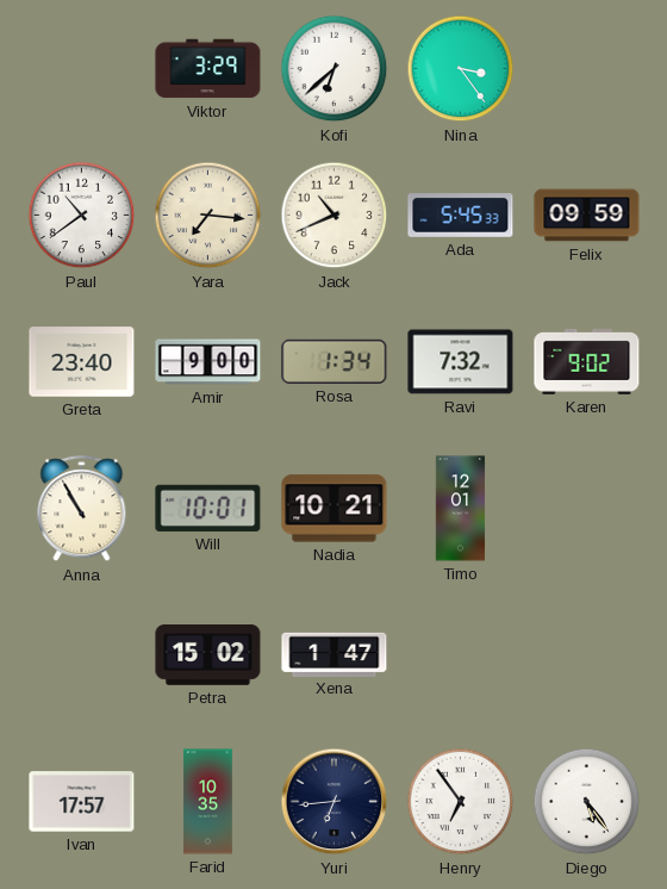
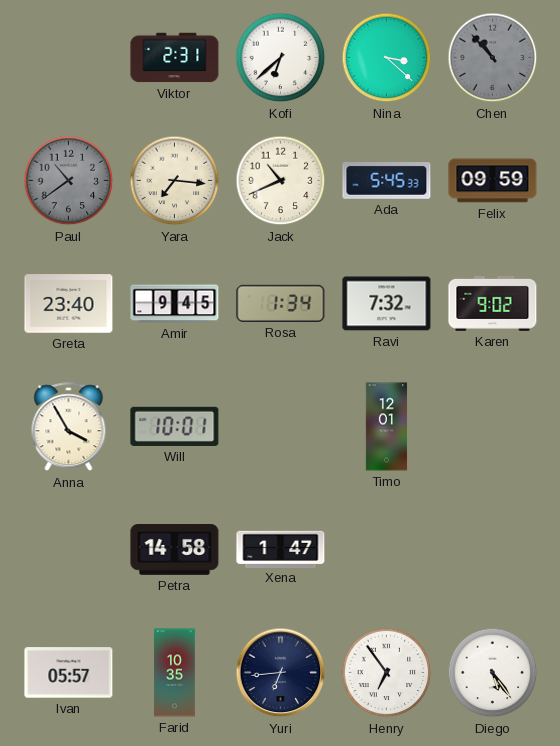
Viktor: 3:29 -> 2:31 (175, 58)
Nina: 3:24 -> 3:22 (387, 58)
Chen: none -> 10:53 (493, 58)
Paul dial: white -> grey (69, 181)
Amir: 9:00 -> 9:45 (175, 304)
Anna: 10:55 -> 3:55 (69, 427)
Nadia: 10:21 -> none (335, 509)
Petra: 15:02 -> 14:58 (175, 550)
Ivan: 17:57 -> 05:57 (69, 673)
